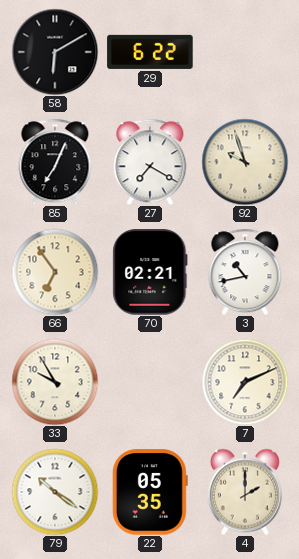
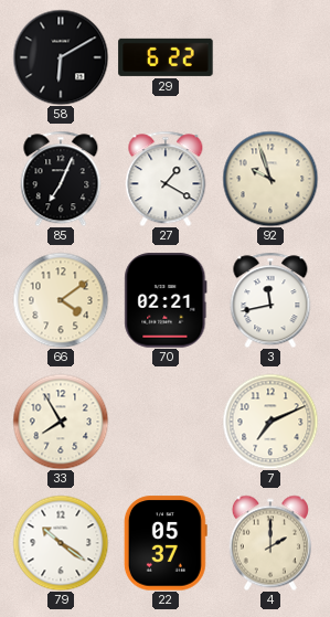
27: 7:20 -> 1:20 (166, 179)
66: 6:54 -> 4:09 (61, 300)
3: 10:43 -> 11:43 (270, 300)
33: 9:55 -> 7:55 (61, 422)
22: 05:35 -> 05:37 (166, 543)
